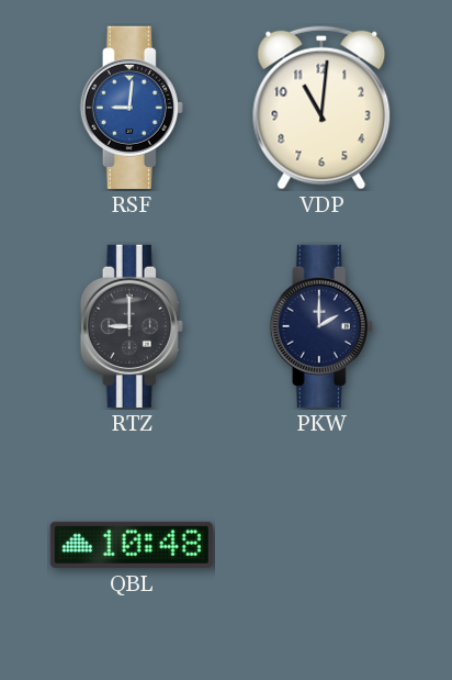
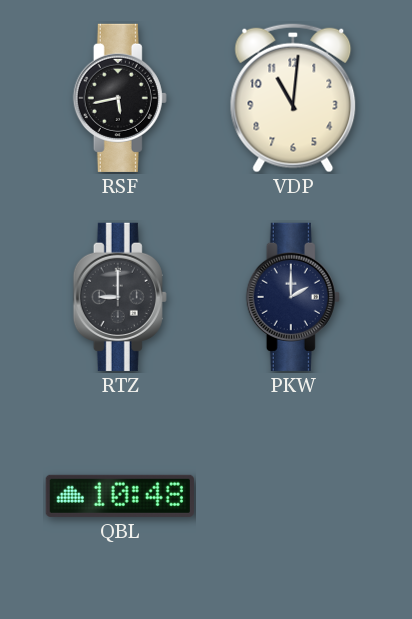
RSF: 9:01 -> 5:43 (120, 98)
RSF dial: blue -> black (120, 98)
